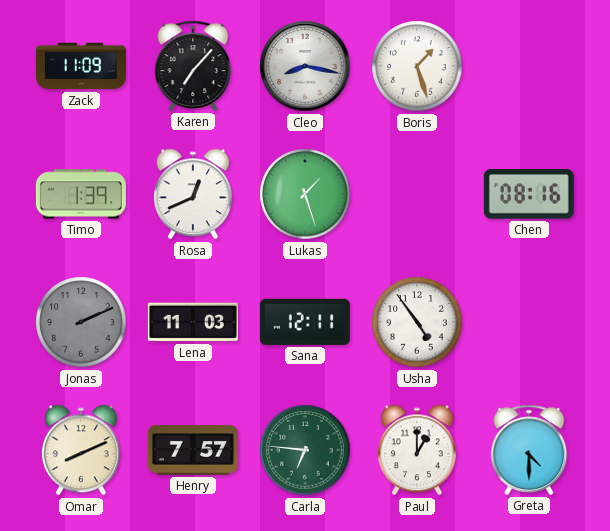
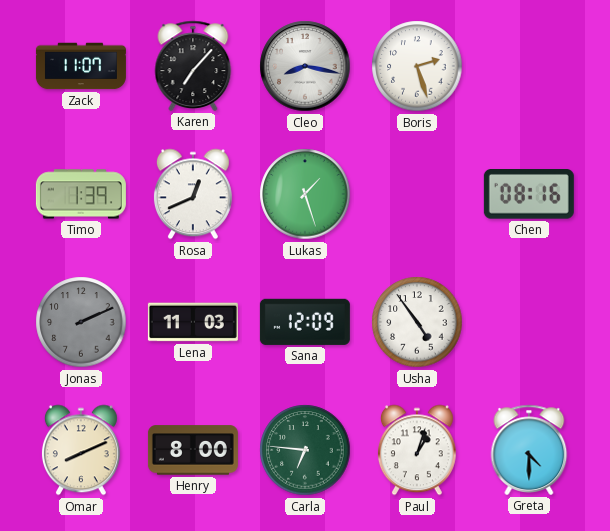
Zack: 11:09 -> 11:07 (81, 66)
Boris: 1:27 -> 2:27 (417, 66)
Sana: 12:11 -> 12:09 (305, 322)
Henry: 7:57 -> 8:00 (193, 450)
Paul: 1:00 -> 1:03 (417, 450)
